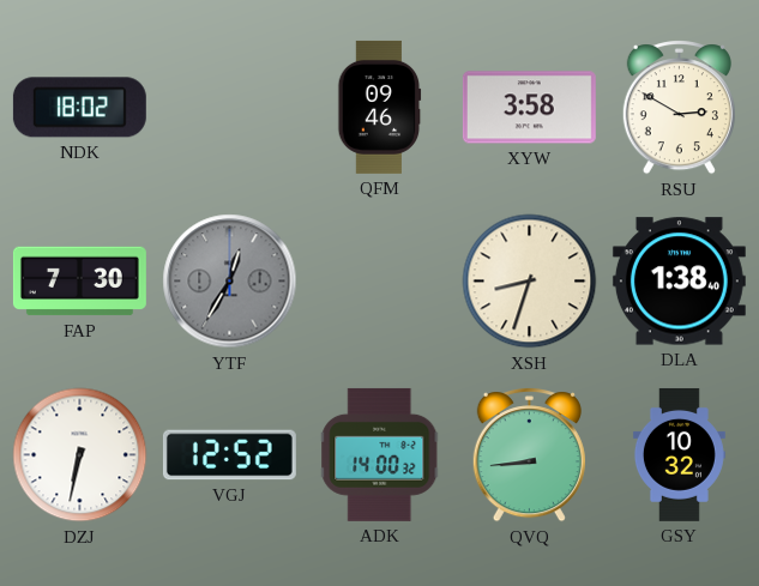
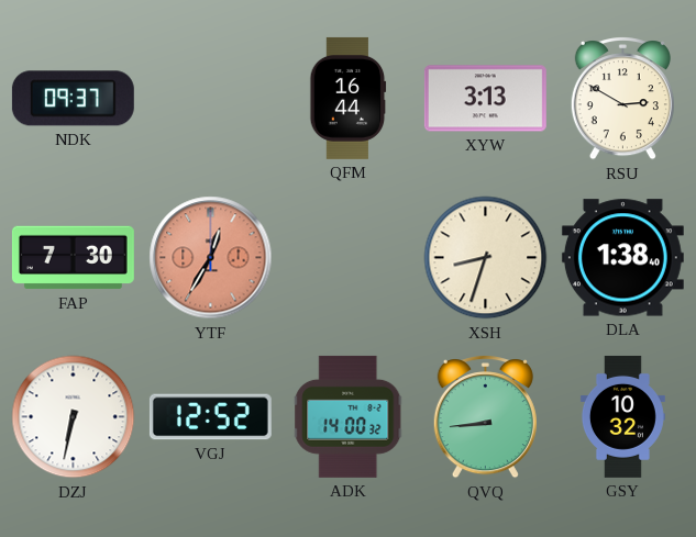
NDK: 18:02 -> 09:37 (73, 99)
QFM: 09:46 -> 16:44 (349, 98)
XYW: 3:58 -> 3:13 (485, 99)
YTF dial: grey -> salmon (211, 258)
